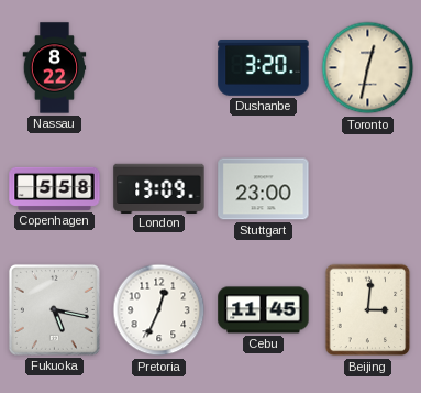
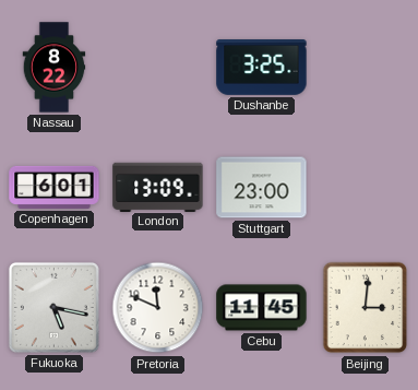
Dushanbe: 3:20 -> 3:25 (262, 68)
Toronto: 12:32 -> none (368, 68)
Copenhagen: 5:58 -> 6:01 (55, 187)
Pretoria: 12:34 -> 11:49 (158, 308)
